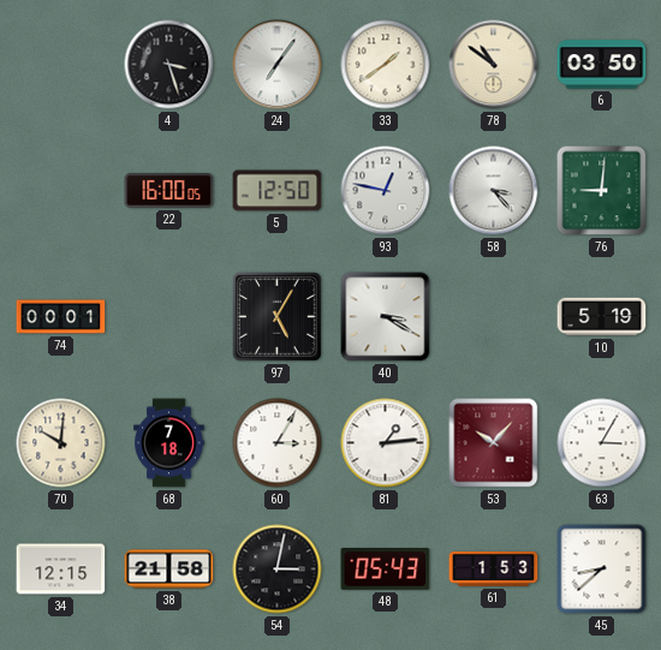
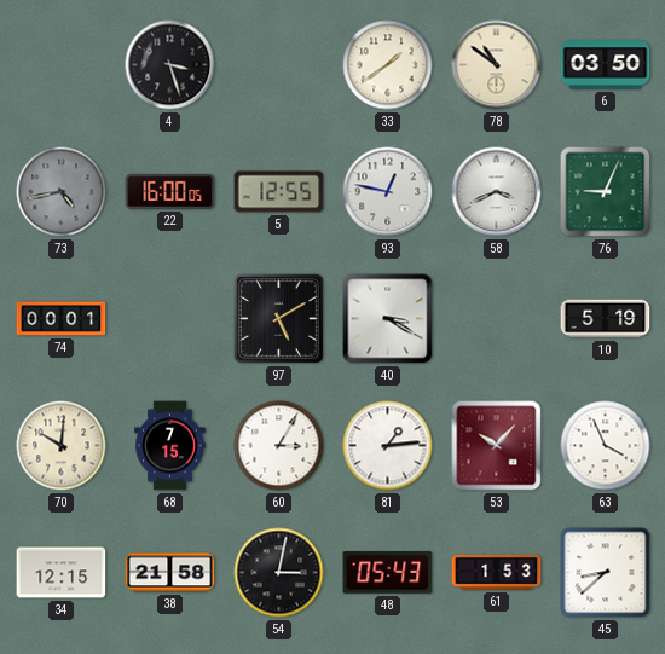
24: 7:06 -> none (278, 65)
73: none -> 4:43 (62, 192)
5: 12:50 -> 12:55 (279, 192)
58: 3:23 -> 3:41 (497, 192)
76: 9:01 -> 9:04 (606, 192)
97: 5:05 -> 5:10 (279, 319)
68: 7:18 -> 7:15 (170, 446)
63: 3:05 -> 3:56 (606, 446)
